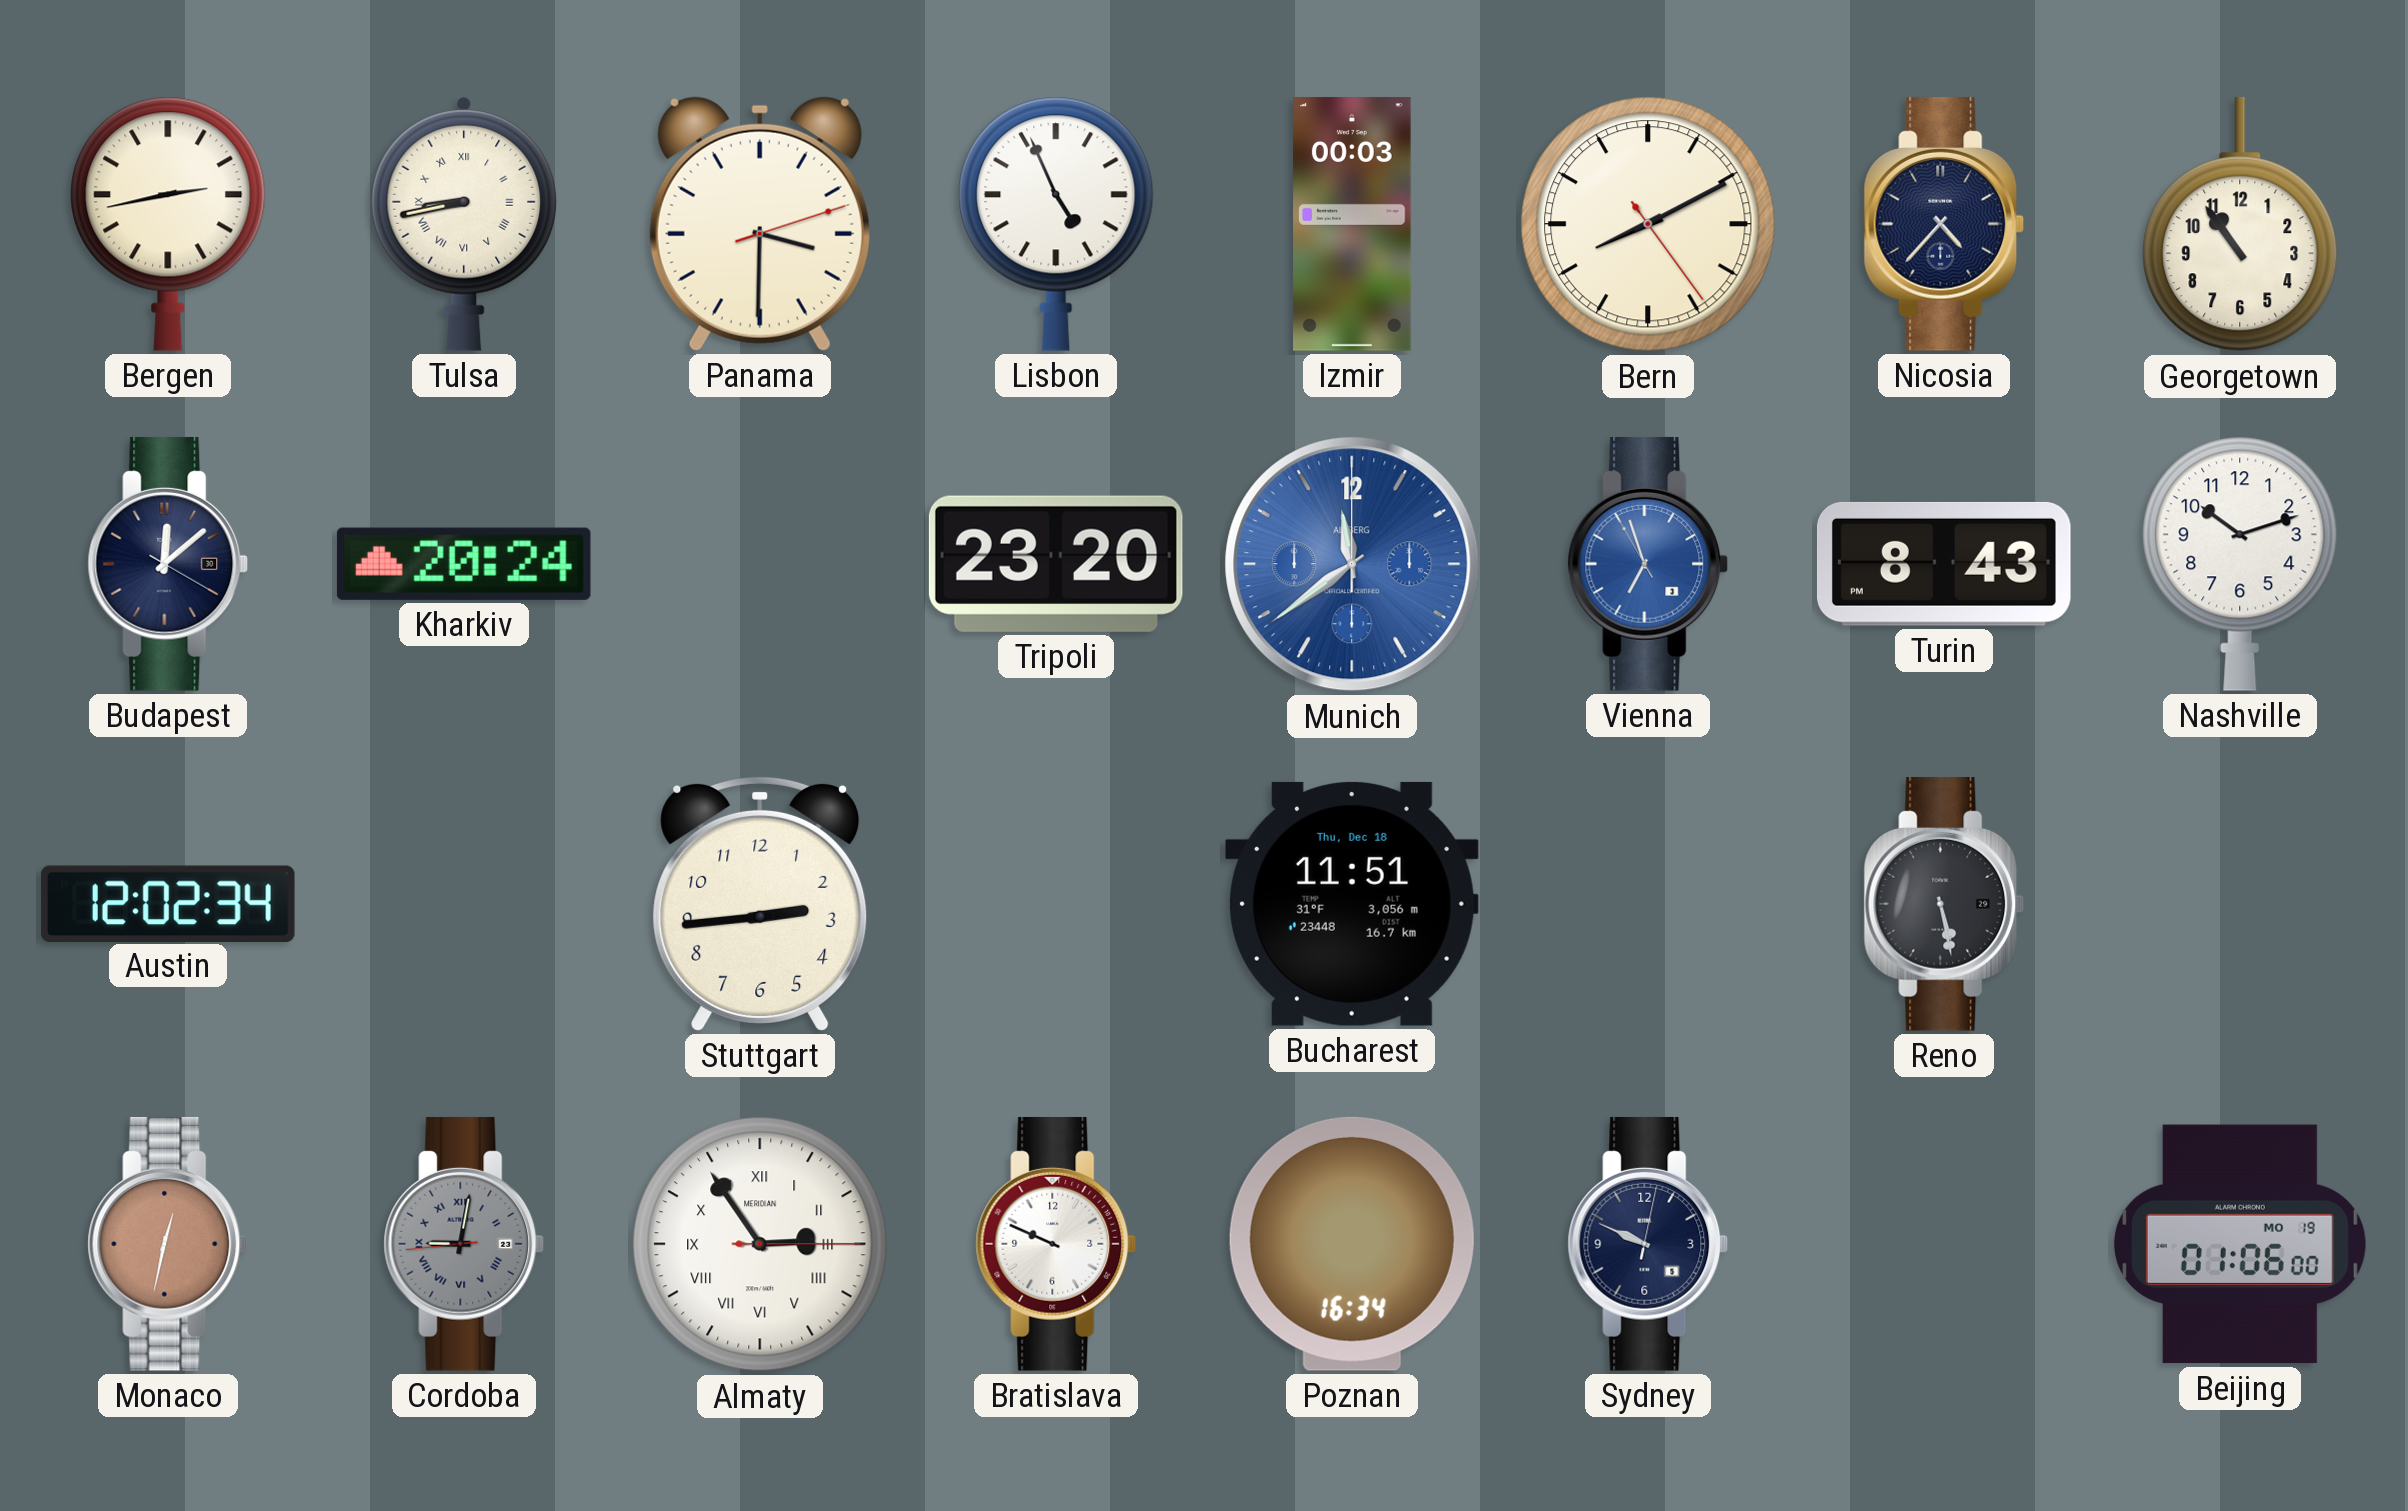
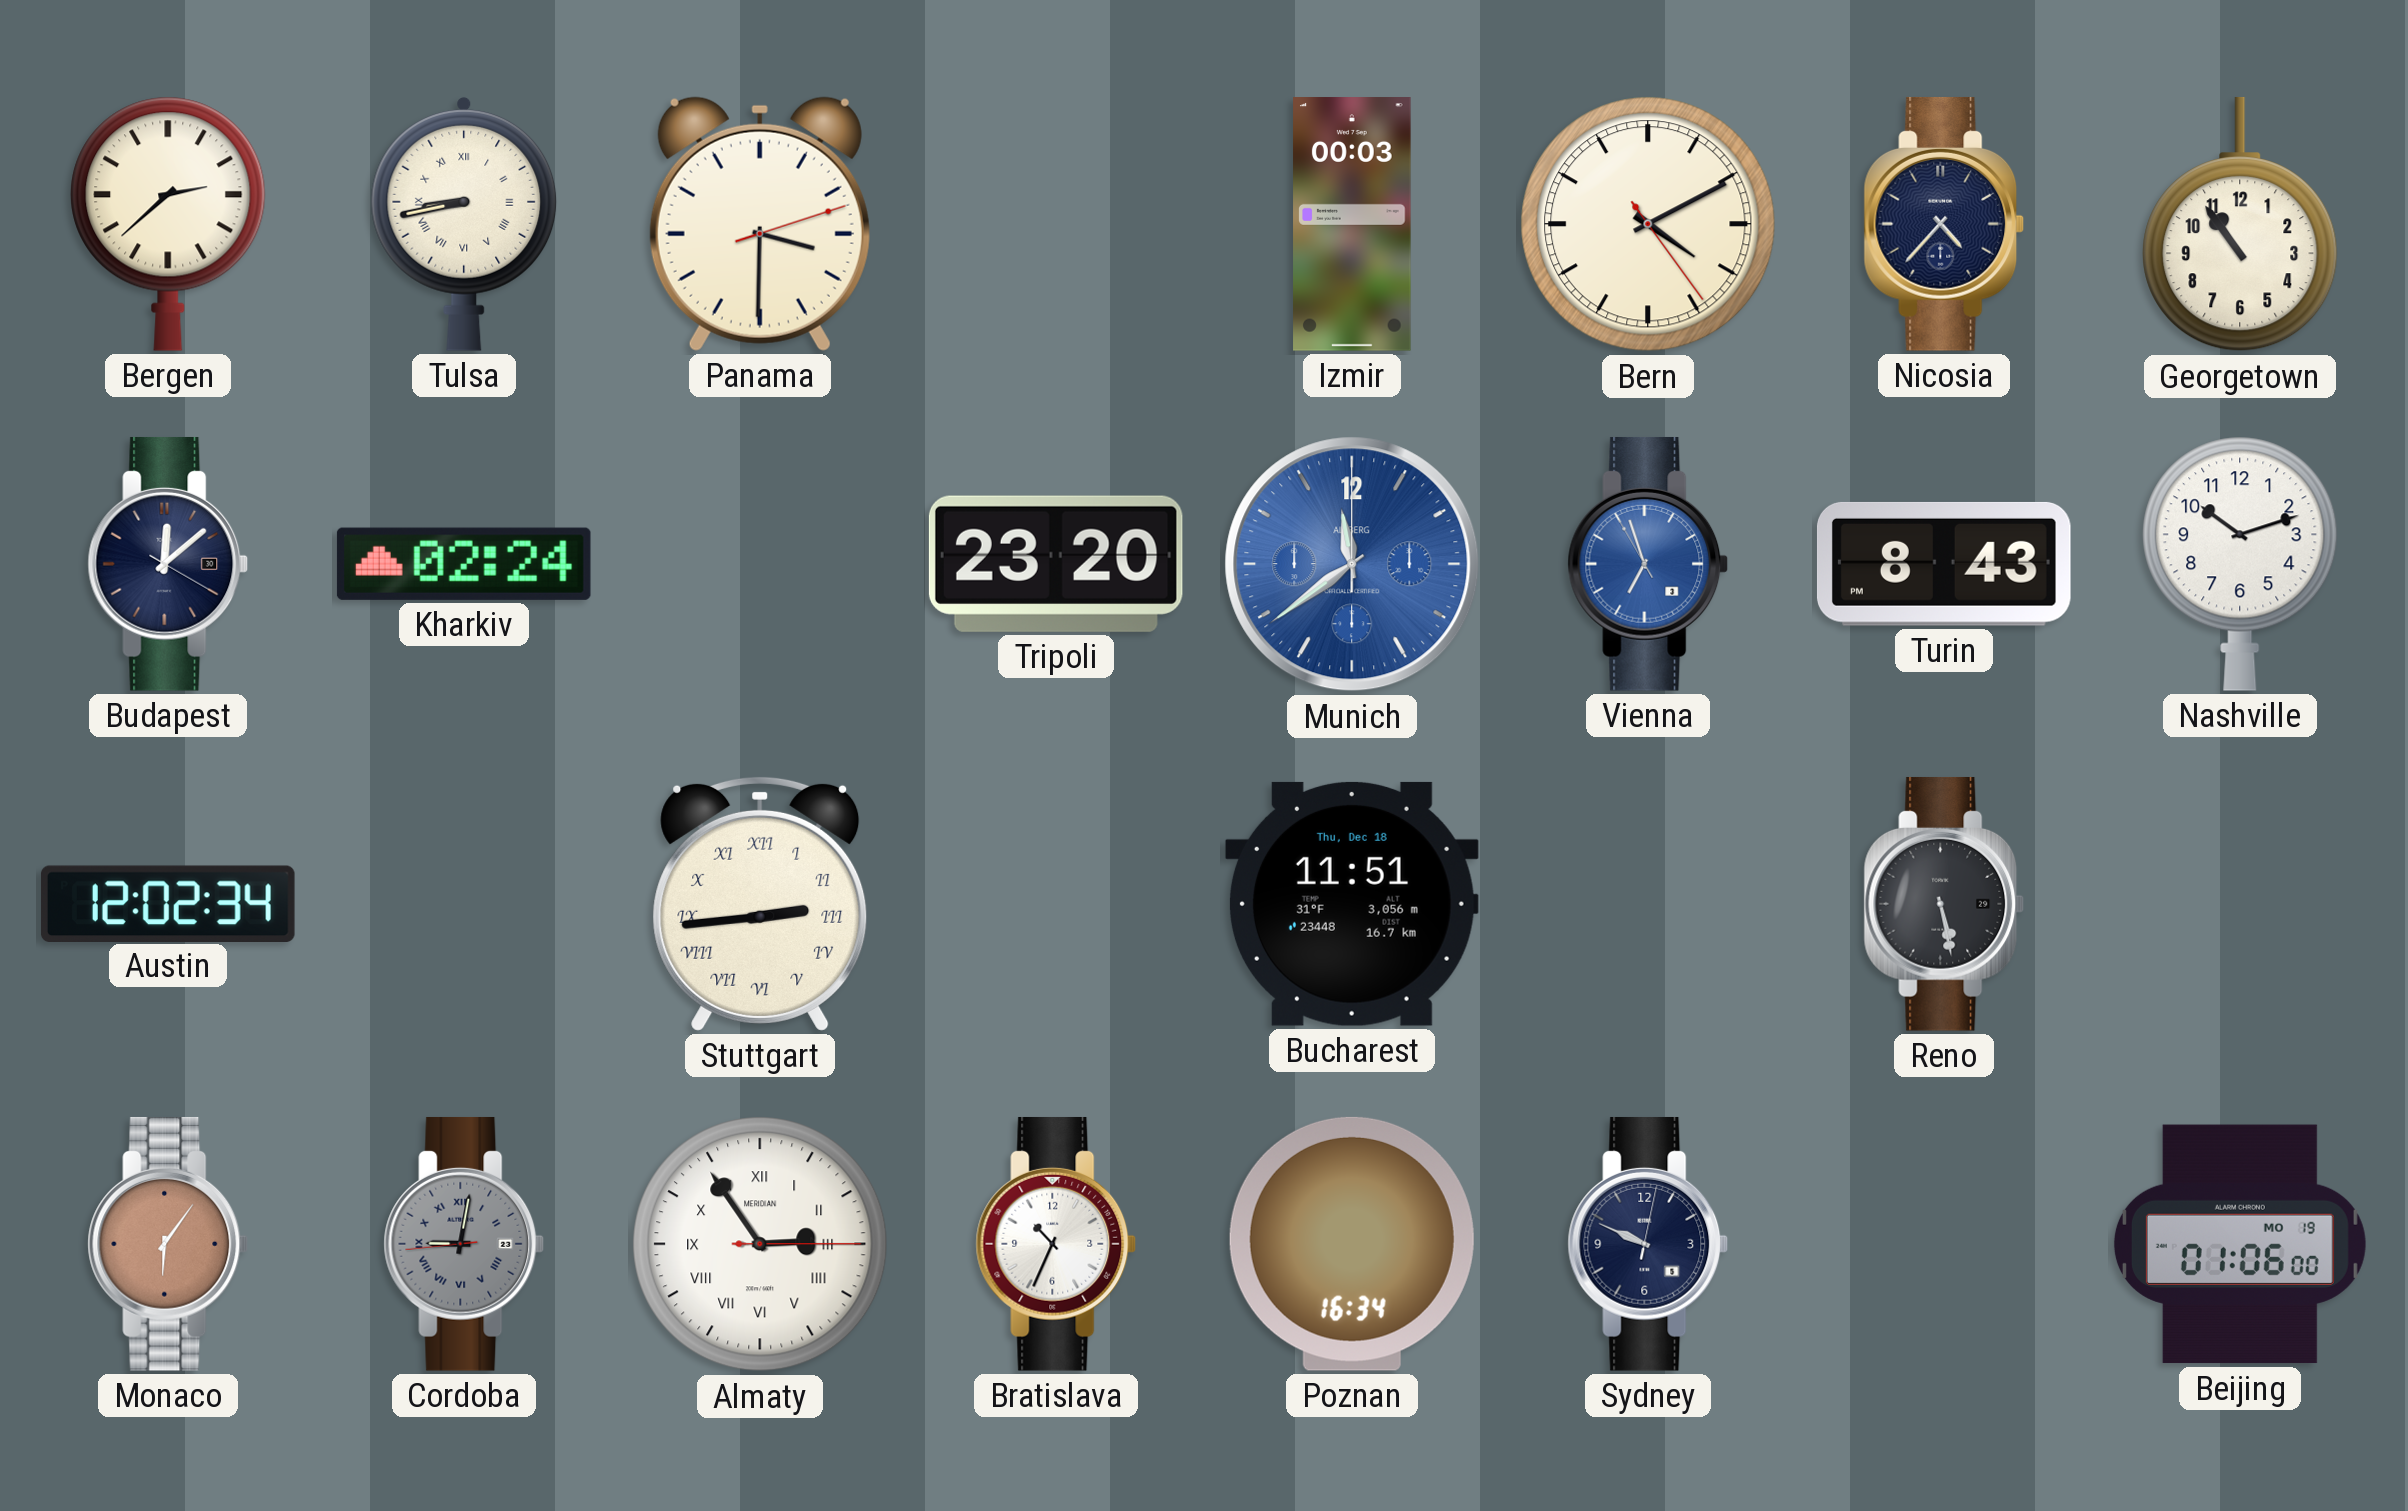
Bergen: 2:43 -> 2:38 (168, 224)
Lisbon: 4:56 -> none (1056, 224)
Bern: 8:10 -> 4:10 (1648, 224)
Kharkiv: 20:24 -> 02:24 (464, 564)
Stuttgart numerals: Arabic -> Roman (760, 904)
Monaco: 12:32 -> 6:06 (168, 1244)
Bratislava: 9:49 -> 10:34 (1056, 1244)
